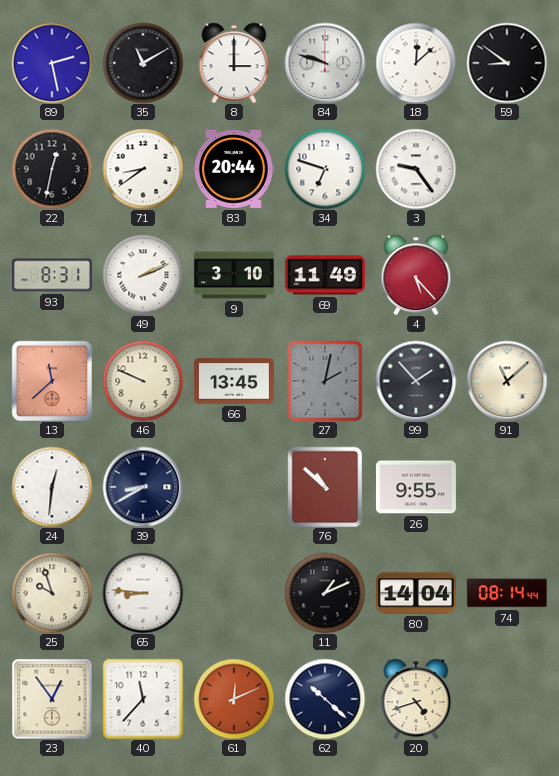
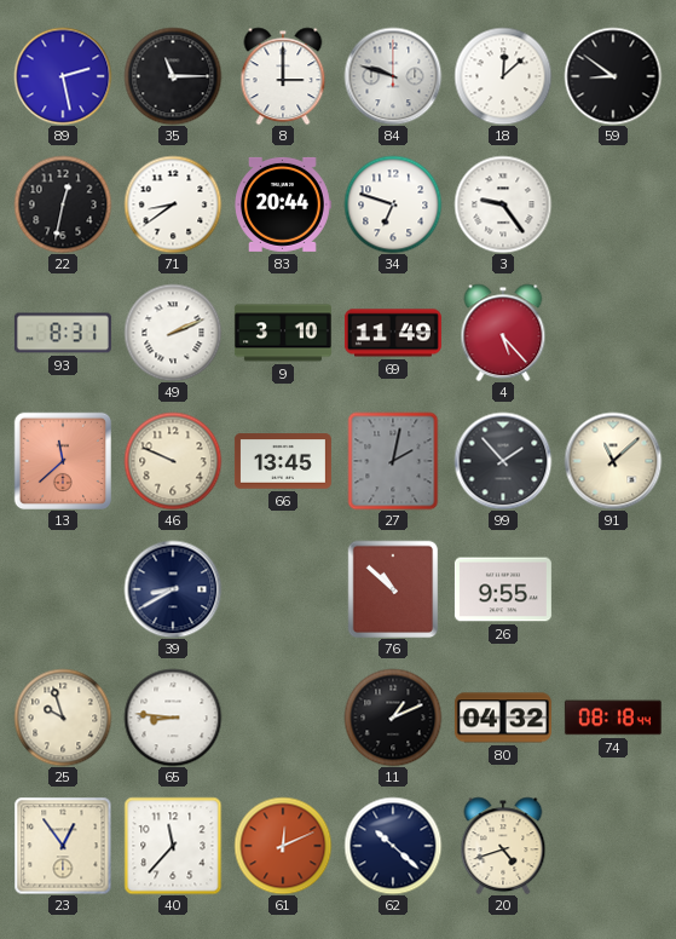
35: 11:10 -> 11:15 (173, 76)
24: 12:31 -> none (52, 487)
80: 14:04 -> 04:32 (503, 718)
74: 08:14 -> 08:18 (613, 718)
